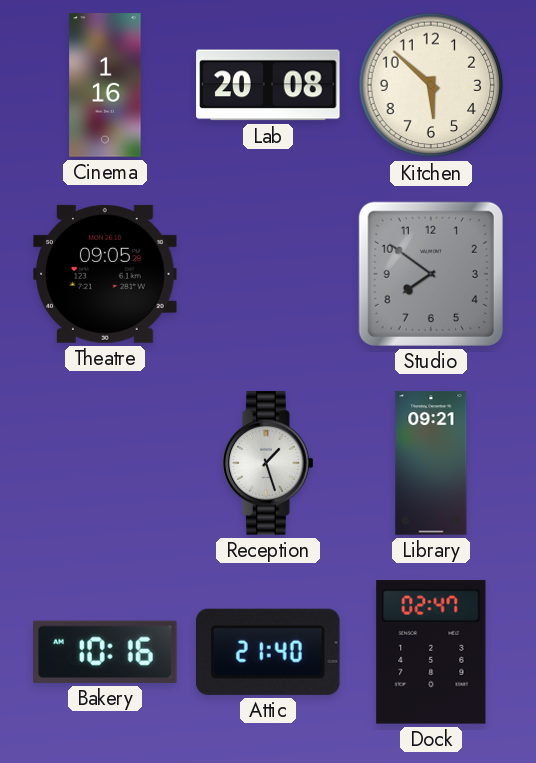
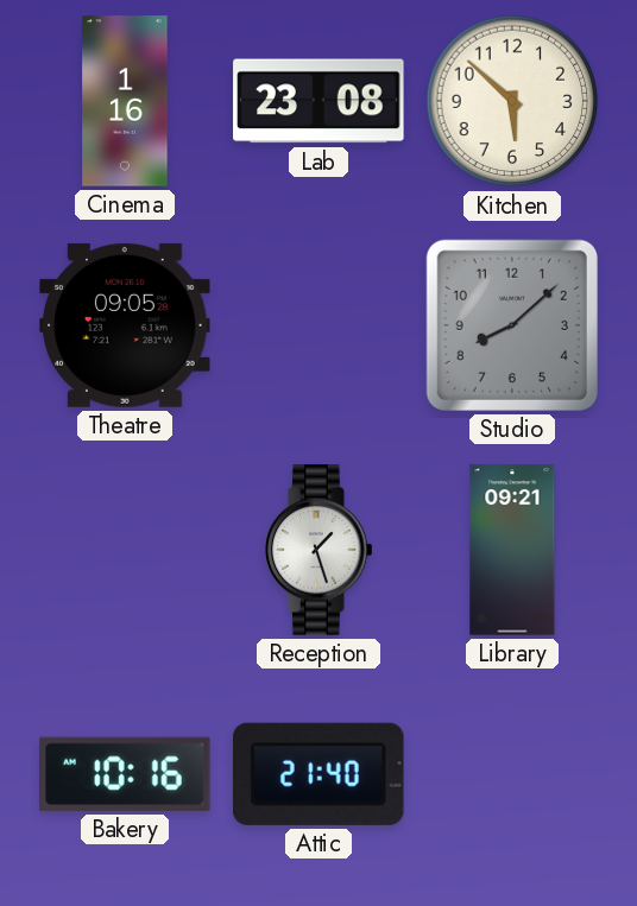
Lab: 20:08 -> 23:08 (318, 101)
Studio: 7:51 -> 8:08 (512, 325)
Dock: 02:47 -> none (431, 652)
